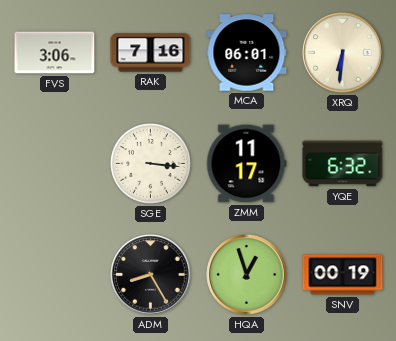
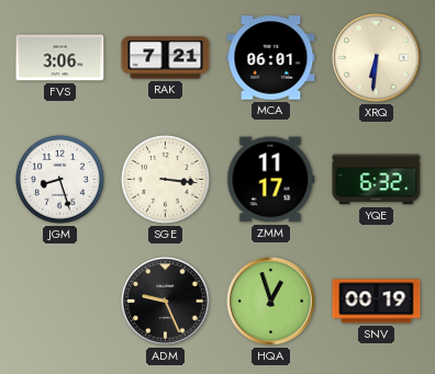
RAK: 7:16 -> 7:21 (166, 58)
JGM: none -> 8:27 (60, 180)
ADM: 8:25 -> 9:26 (166, 302)
